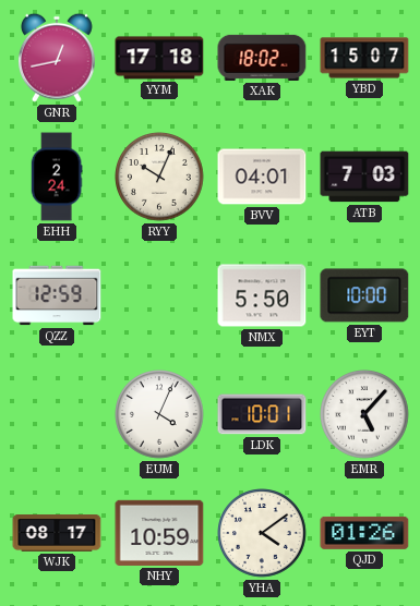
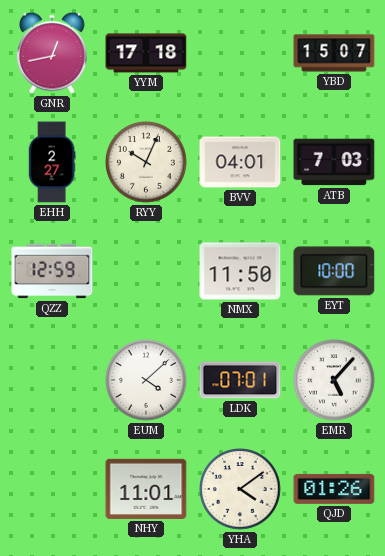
XAK: 18:02 -> none (262, 58)
EHH: 2:24 -> 2:27 (52, 162)
NMX: 5:50 -> 11:50 (240, 271)
EUM: 4:04 -> 4:08 (146, 380)
LDK: 10:01 -> 07:01 (240, 380)
WJK: 08:17 -> none (57, 534)
NHY: 10:59 -> 11:01 (146, 489)
